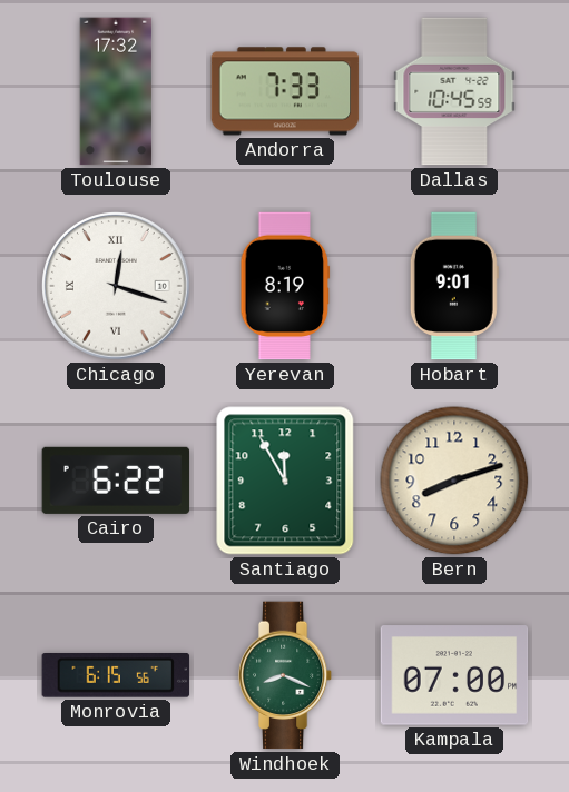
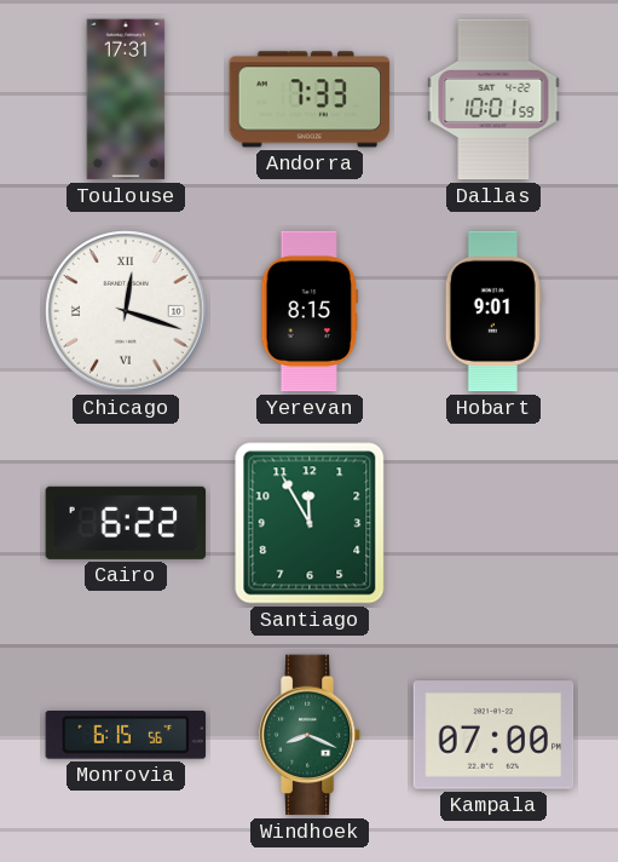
Toulouse: 17:32 -> 17:31 (126, 99)
Dallas: 10:45 -> 10:01 (493, 99)
Yerevan: 8:19 -> 8:15 (310, 311)
Bern: 8:12 -> none (454, 481)
